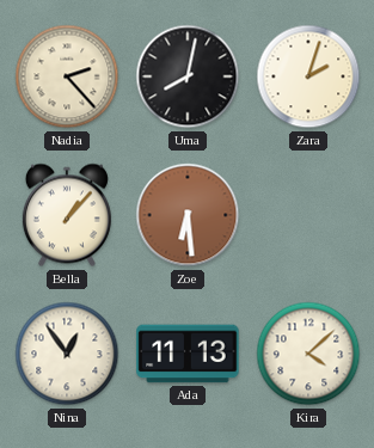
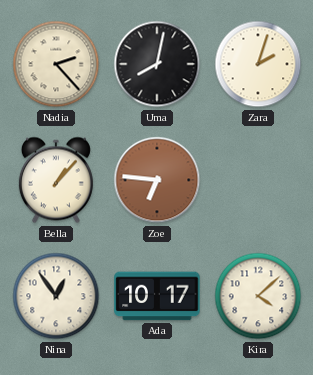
Zoe: 6:29 -> 6:46 (157, 180)
Ada: 11:13 -> 10:17 (157, 296)
